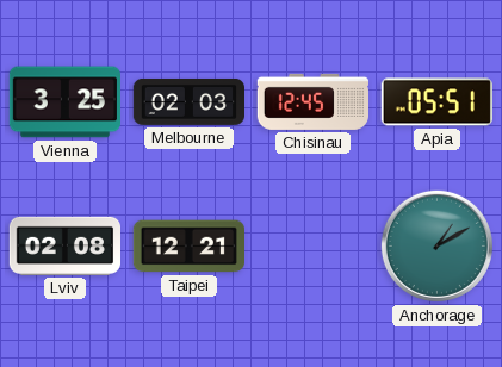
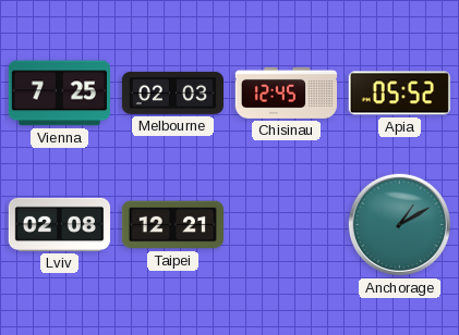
Vienna: 3:25 -> 7:25 (59, 94)
Apia: 05:51 -> 05:52 (399, 94)
